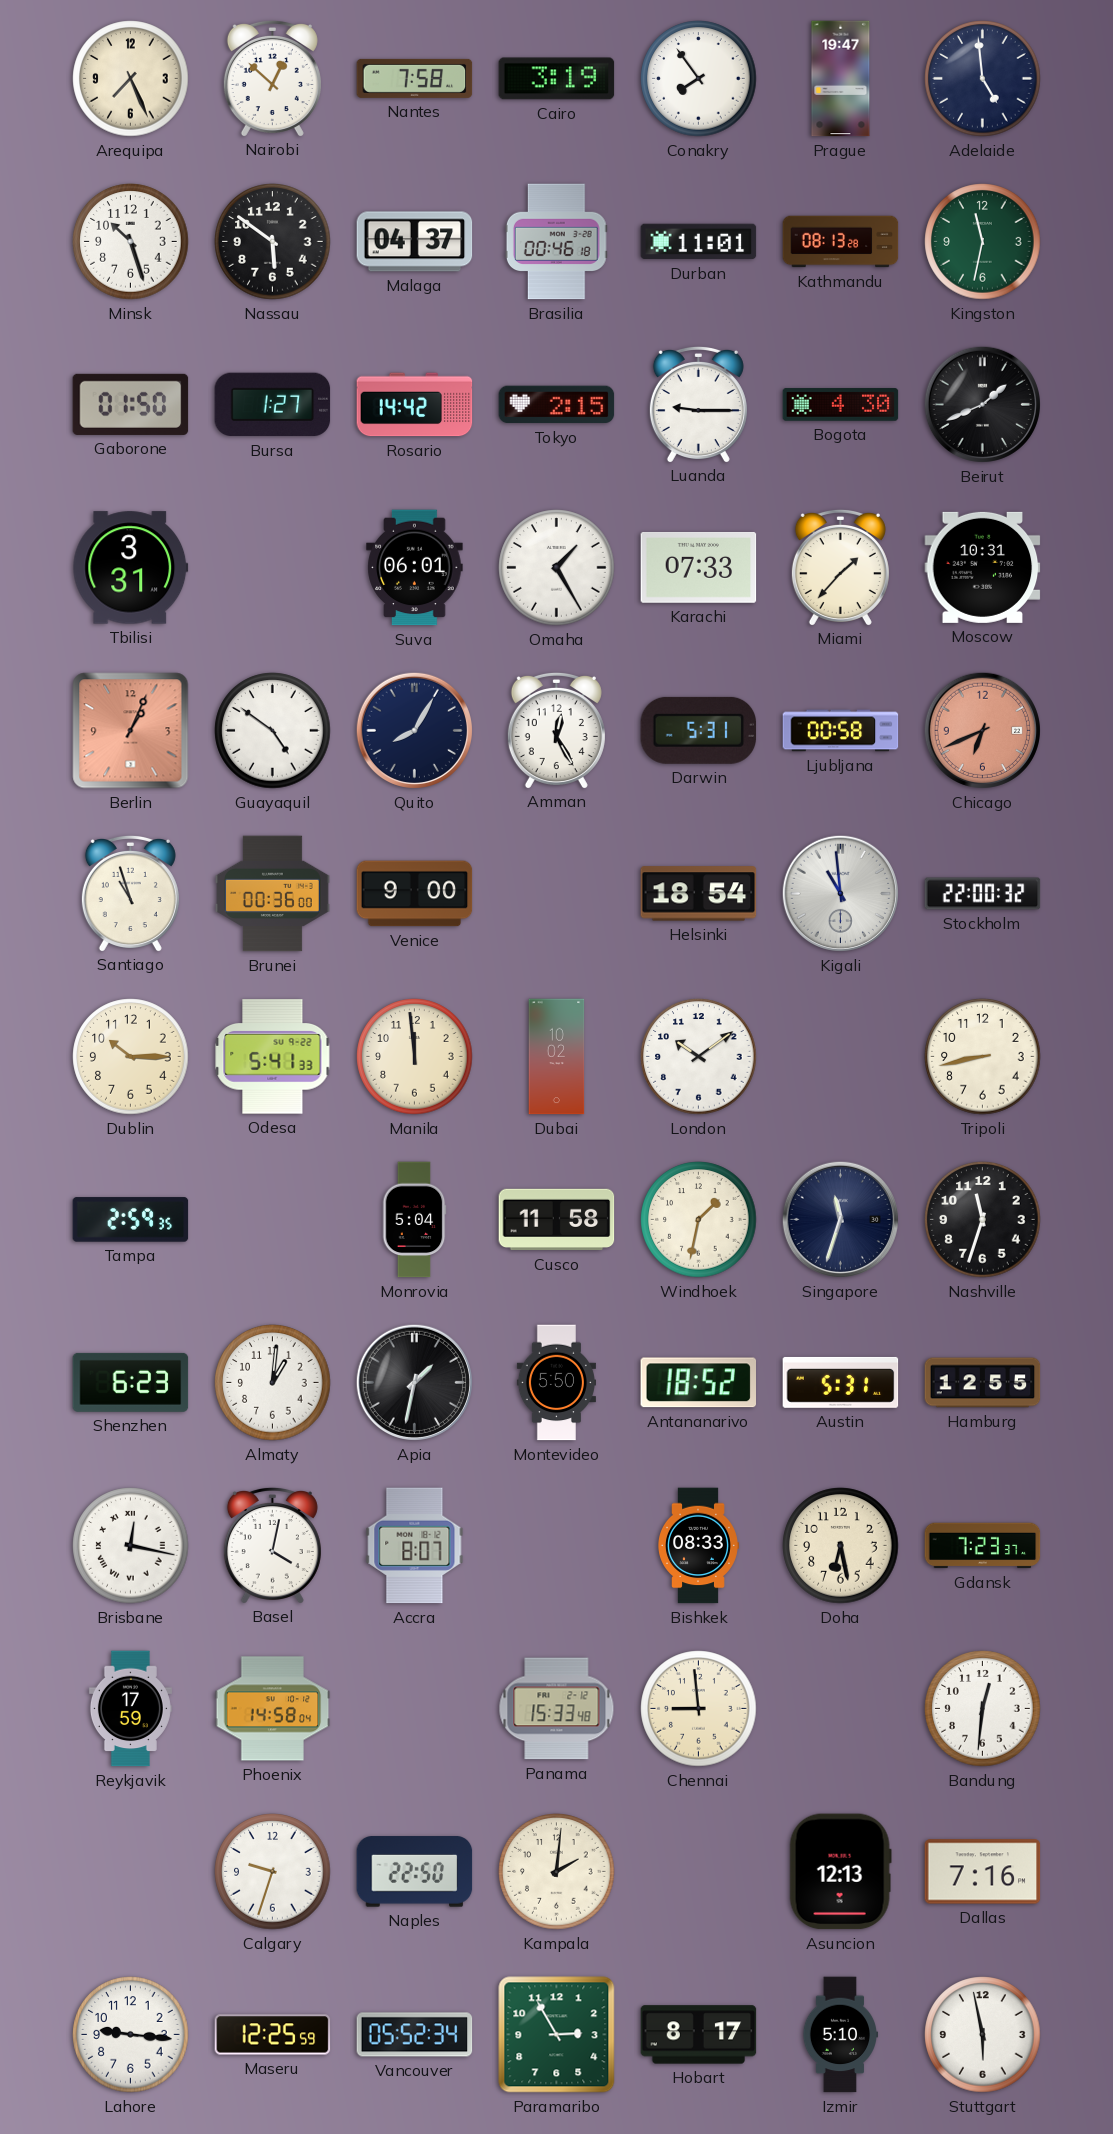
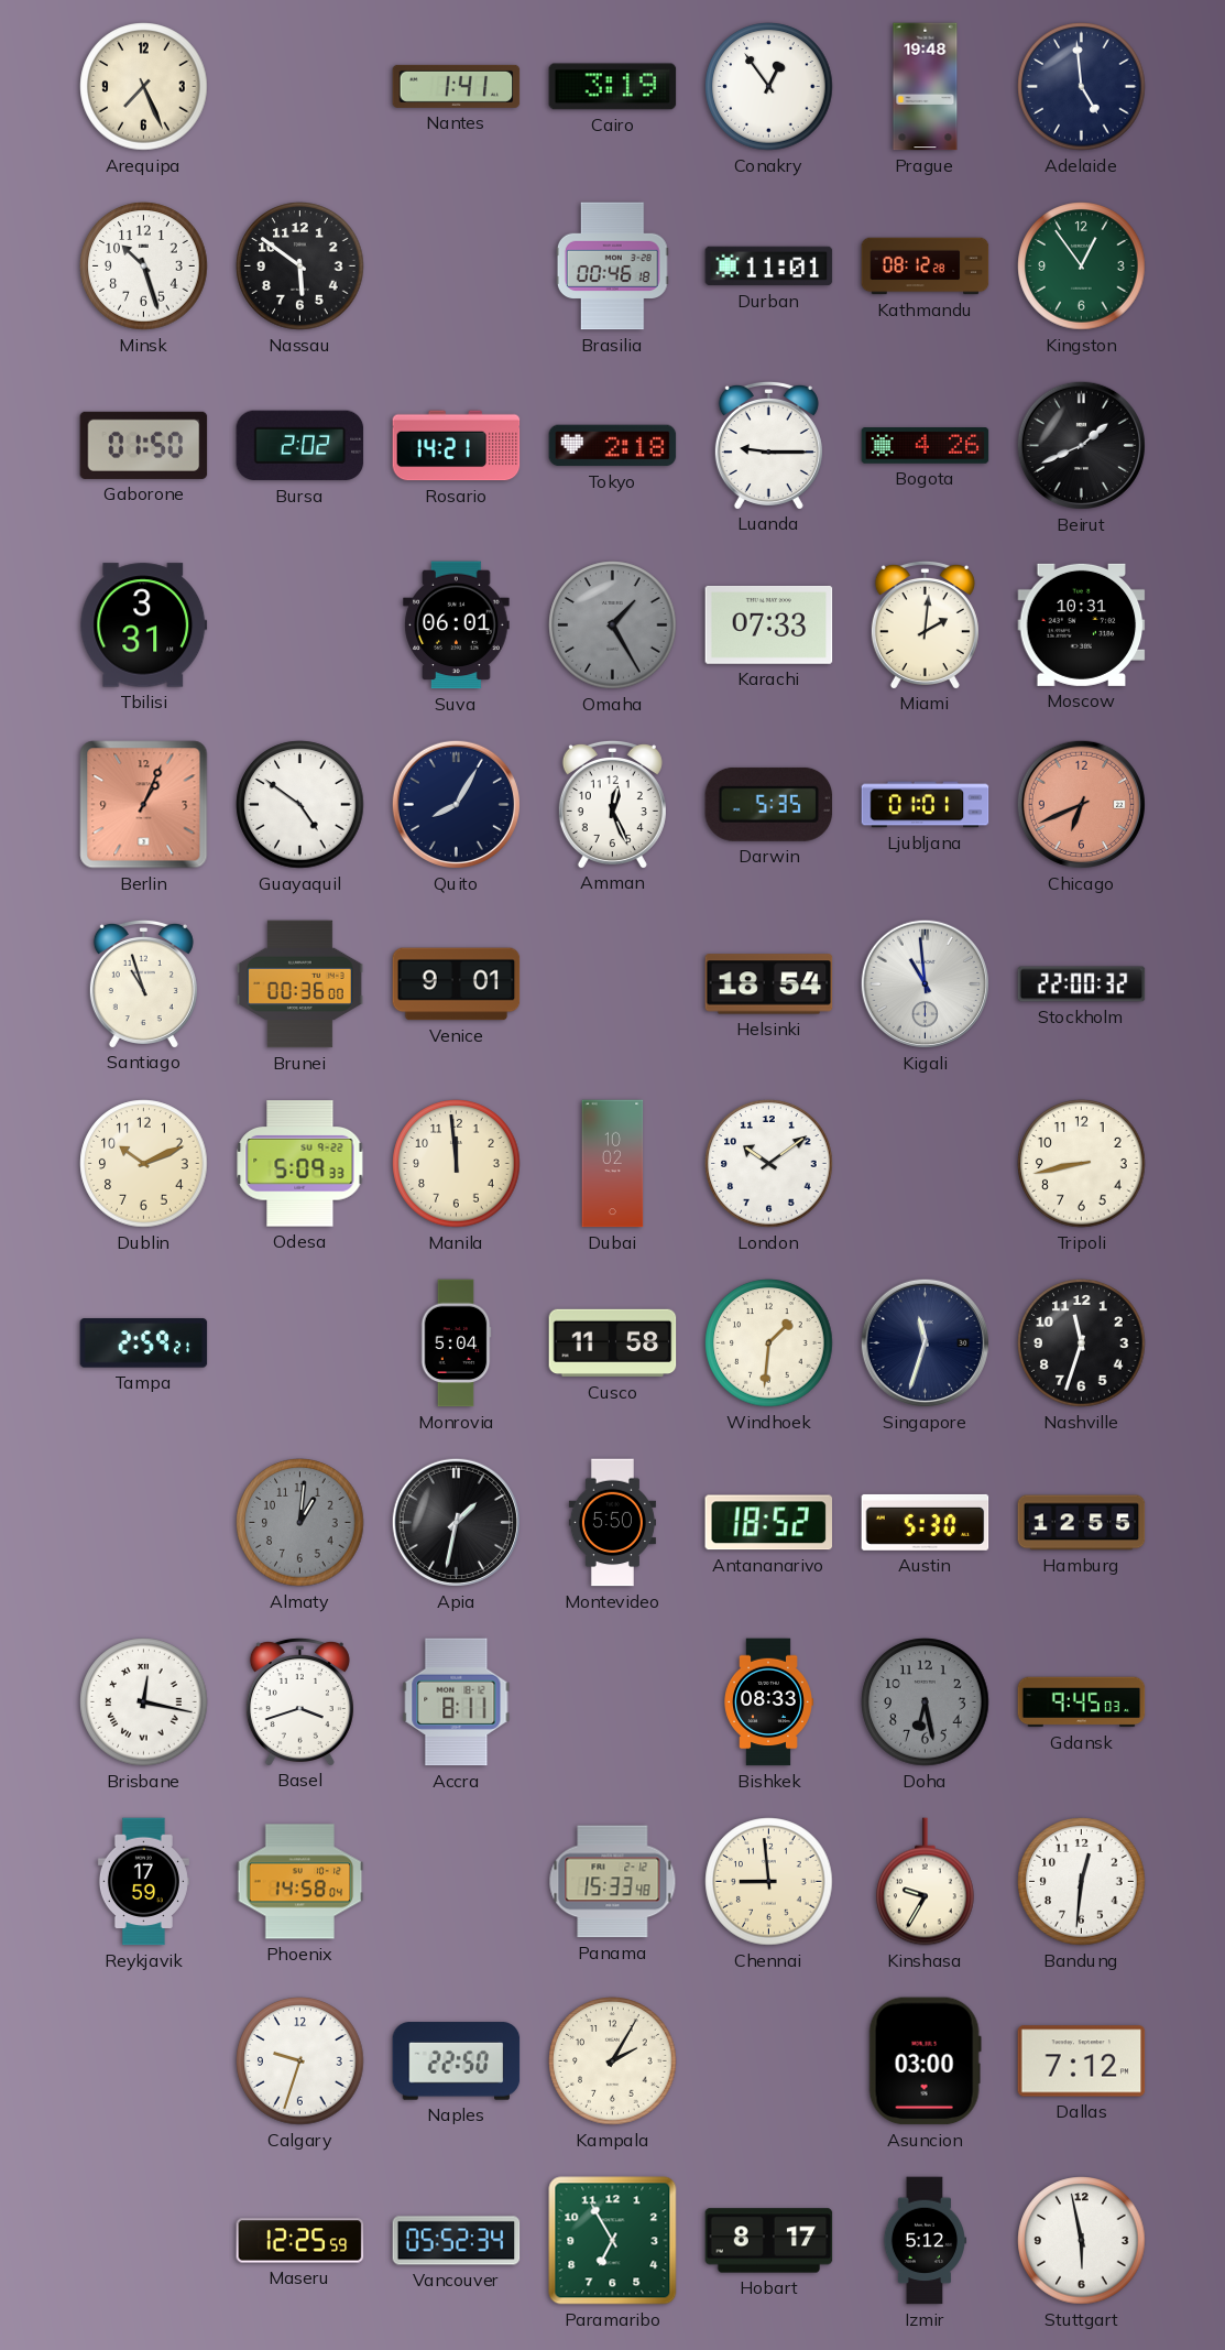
Nairobi: 12:52 -> none (272, 78)
Nantes: 7:58 -> 1:41 (457, 86)
Conakry: 7:54 -> 12:54 (769, 87)
Prague: 19:47 -> 19:48 (926, 87)
Malaga: 04:37 -> none (415, 242)
Kathmandu: 08:13 -> 08:12 (926, 266)
Kingston: 11:32 -> 12:54 (1082, 266)
Bursa: 1:27 -> 2:02 (300, 446)
Rosario: 14:42 -> 14:21 (457, 446)
Tokyo: 2:15 -> 2:18 (613, 446)
Bogota: 4:30 -> 4:26 (926, 446)
Omaha dial: white -> grey (613, 625)
Miami: 1:37 -> 2:01 (925, 624)
Amman: 12:25 -> 12:26 (612, 804)
Darwin: 5:31 -> 5:35 (769, 804)
Ljubljana: 00:58 -> 01:01 (926, 805)
Venice: 9:00 -> 9:01 (457, 984)
Dublin: 10:15 -> 10:11 (144, 1164)
Odesa: 5:41 -> 5:09 (300, 1164)
Tampa: 2:59:35 -> 2:59:21 (144, 1343)
Windhoek: 1:32 -> 1:31 (769, 1343)
Shenzhen: 6:23 -> none (131, 1382)
Almaty dial: white -> grey (300, 1523)
Austin: 5:31 -> 5:30 (926, 1522)
Basel: 4:02 -> 3:42 (299, 1701)
Accra: 8:07 -> 8:11 (457, 1702)
Doha dial: cream -> grey (926, 1702)
Gdansk: 7:23 -> 9:45 (1082, 1702)
Kinshasa: none -> 9:35 (926, 1882)
Kampala: 2:01 -> 2:05 (613, 2061)
Asuncion: 12:13 -> 03:00 (925, 2061)
Dallas: 7:16 -> 7:12 (1082, 2061)
Lahore: 9:16 -> none (131, 2035)
Paramaribo: 2:55 -> 6:55 (613, 2241)
Izmir: 5:10 -> 5:12 (925, 2241)
